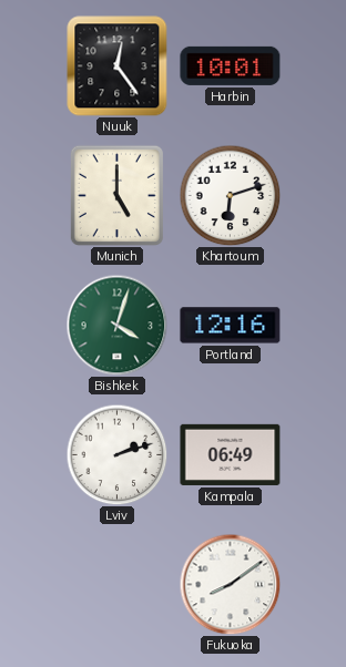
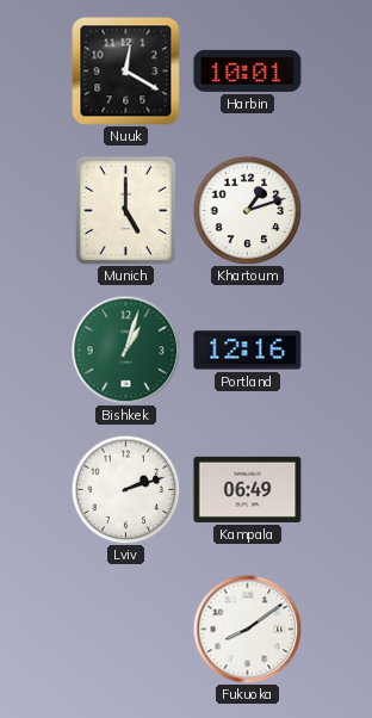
Nuuk: 12:24 -> 12:20 (126, 72)
Khartoum: 6:12 -> 1:12 (247, 210)
Bishkek: 4:03 -> 1:03 (125, 349)
